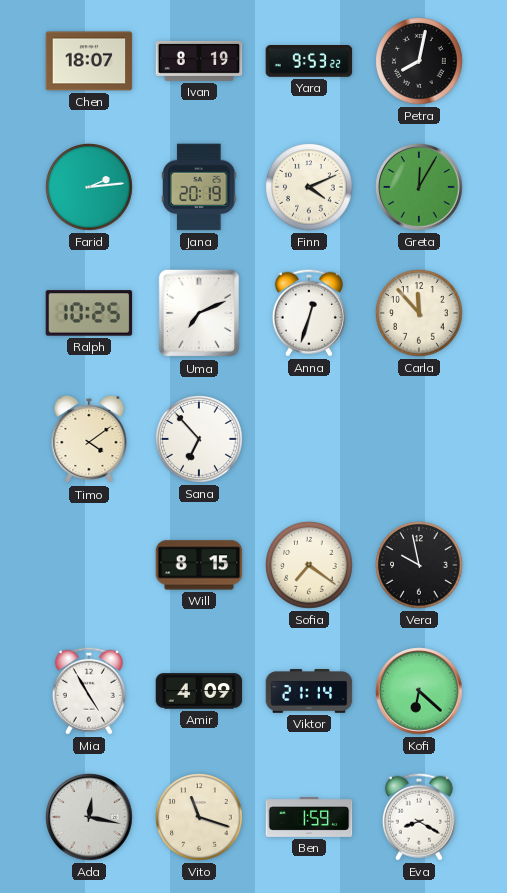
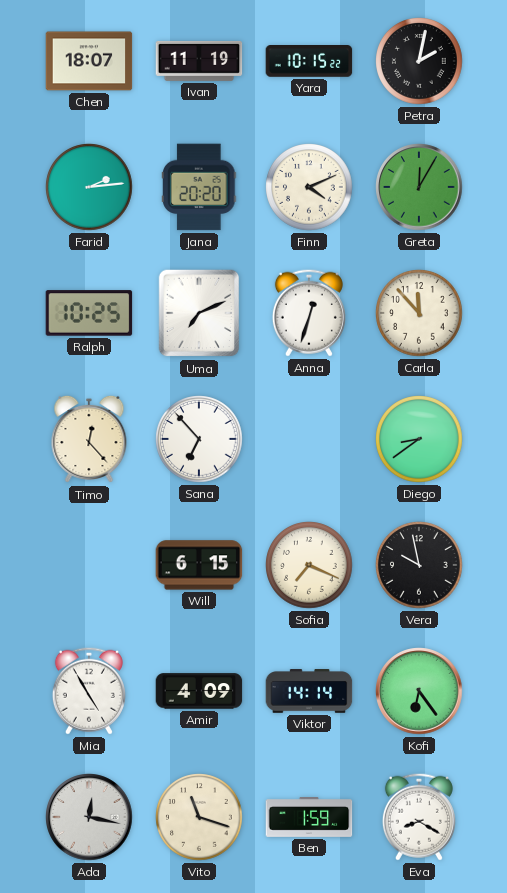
Ivan: 8:19 -> 11:19 (199, 61)
Yara: 9:53 -> 10:15 (309, 62)
Petra: 8:02 -> 2:02 (419, 61)
Jana: 20:19 -> 20:20 (199, 187)
Timo: 4:09 -> 12:23 (89, 439)
Diego: none -> 8:39 (419, 439)
Will: 8:15 -> 6:15 (199, 565)
Sofia: 7:21 -> 7:19 (309, 565)
Viktor: 21:14 -> 14:14 (309, 691)
Kofi: 6:22 -> 6:24 (419, 691)
